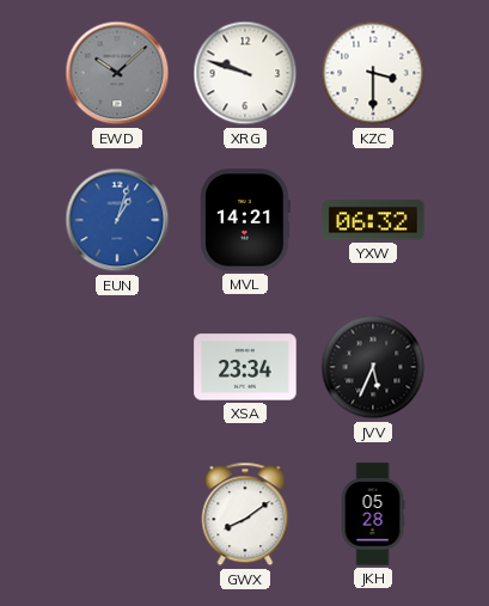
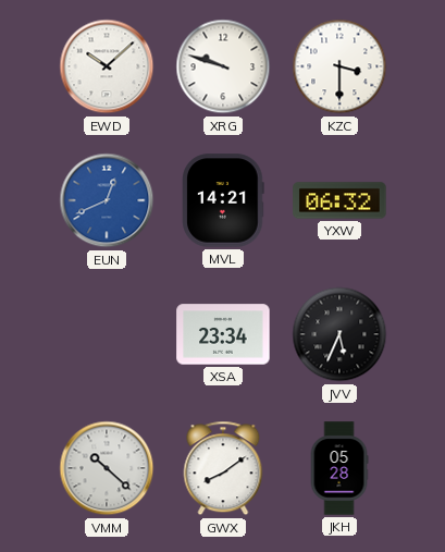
EWD dial: grey -> white (107, 66)
EUN: 1:03 -> 12:41 (107, 200)
VMM: none -> 10:22 (107, 468)
